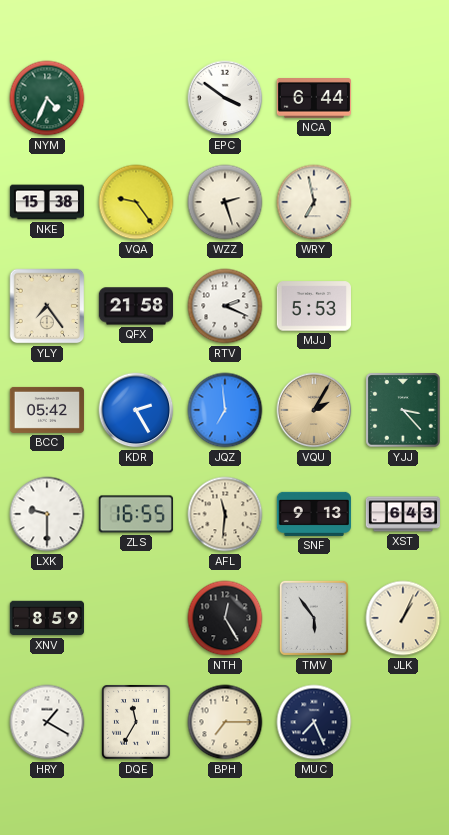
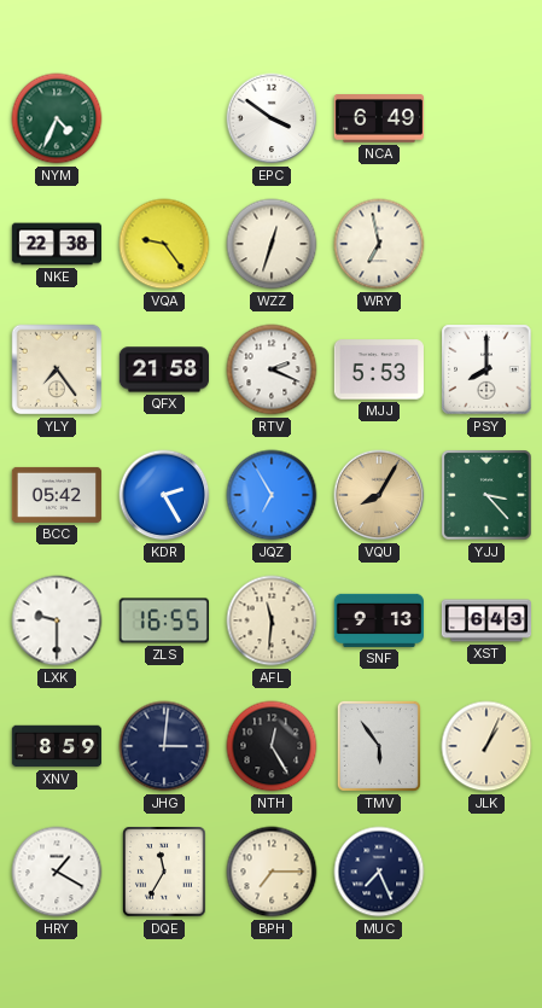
NCA: 6:44 -> 6:49 (379, 120)
NKE: 15:38 -> 22:38 (56, 244)
WZZ: 2:27 -> 12:33 (272, 244)
PSY: none -> 8:00 (486, 369)
JQZ: 6:59 -> 6:55 (272, 495)
VQU: 2:05 -> 8:05 (379, 495)
JHG: none -> 3:01 (164, 746)
